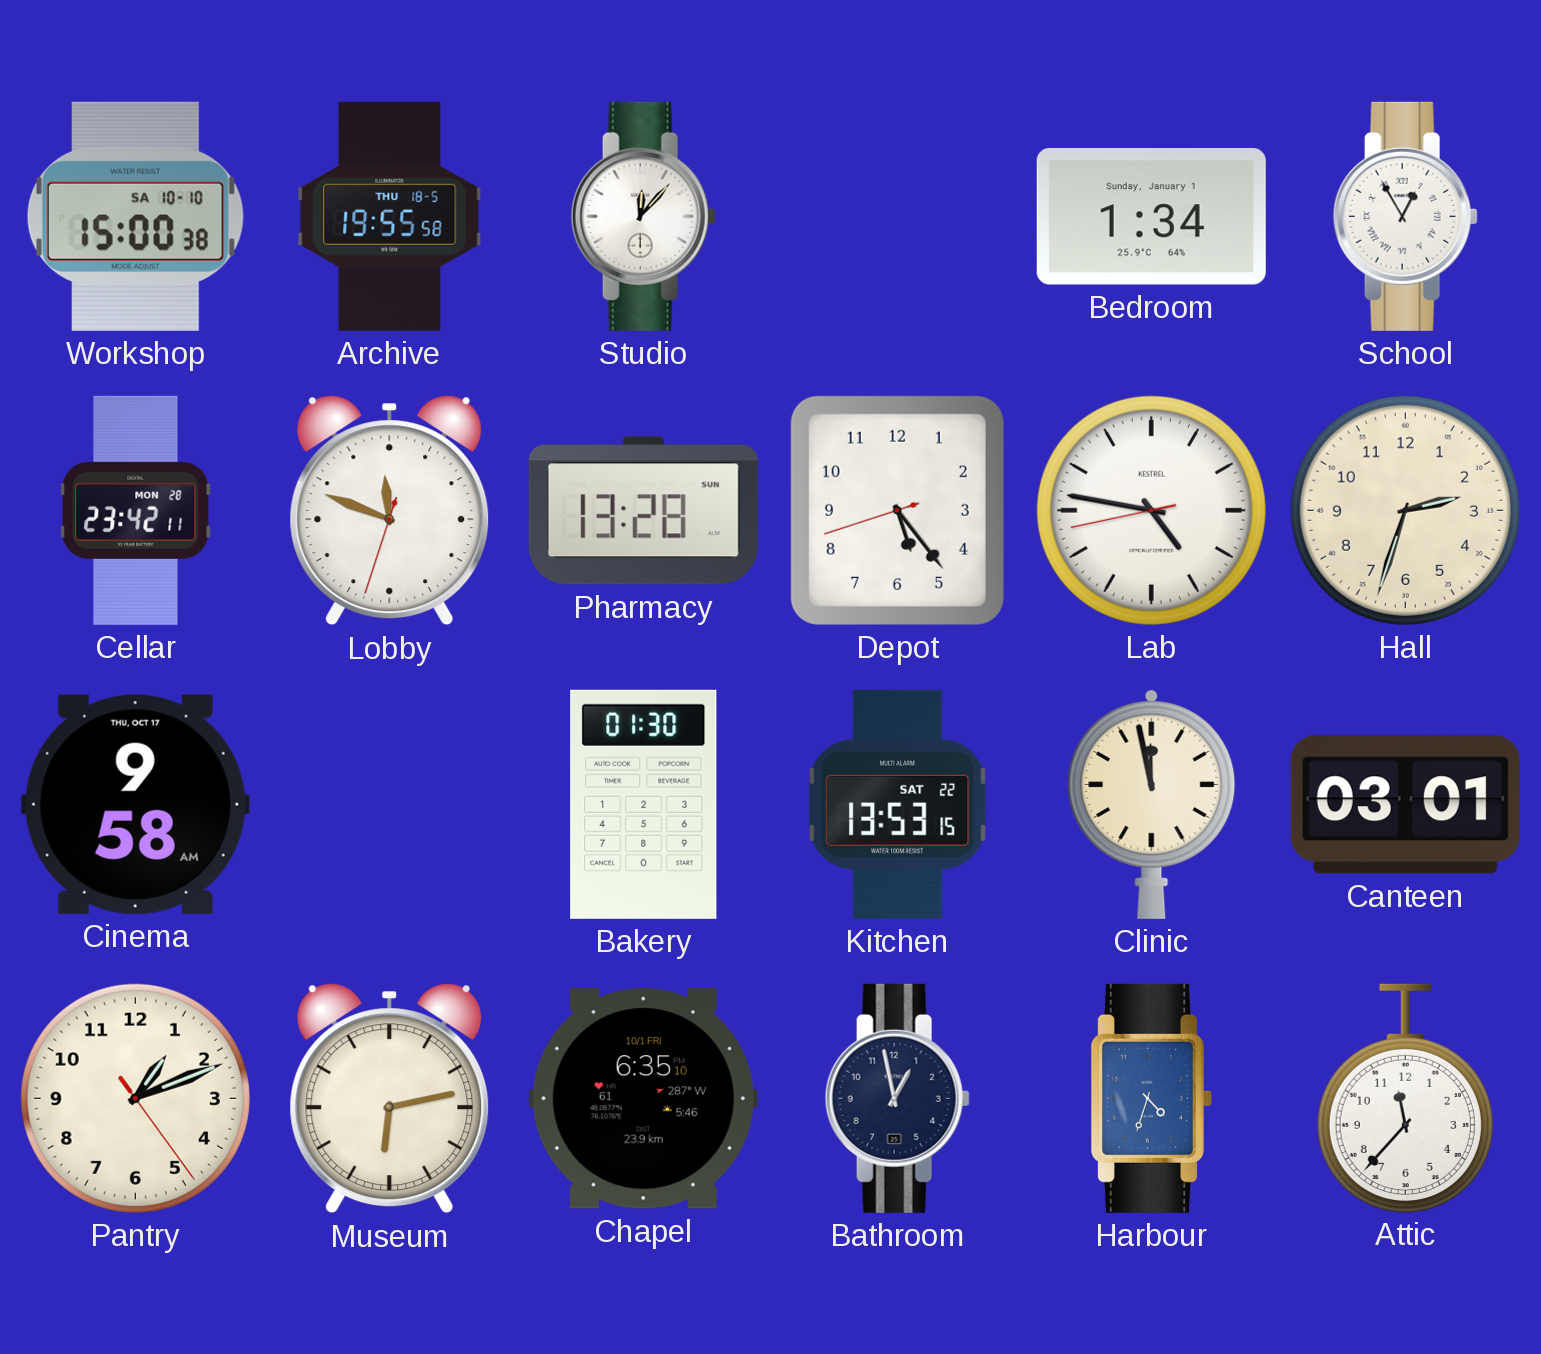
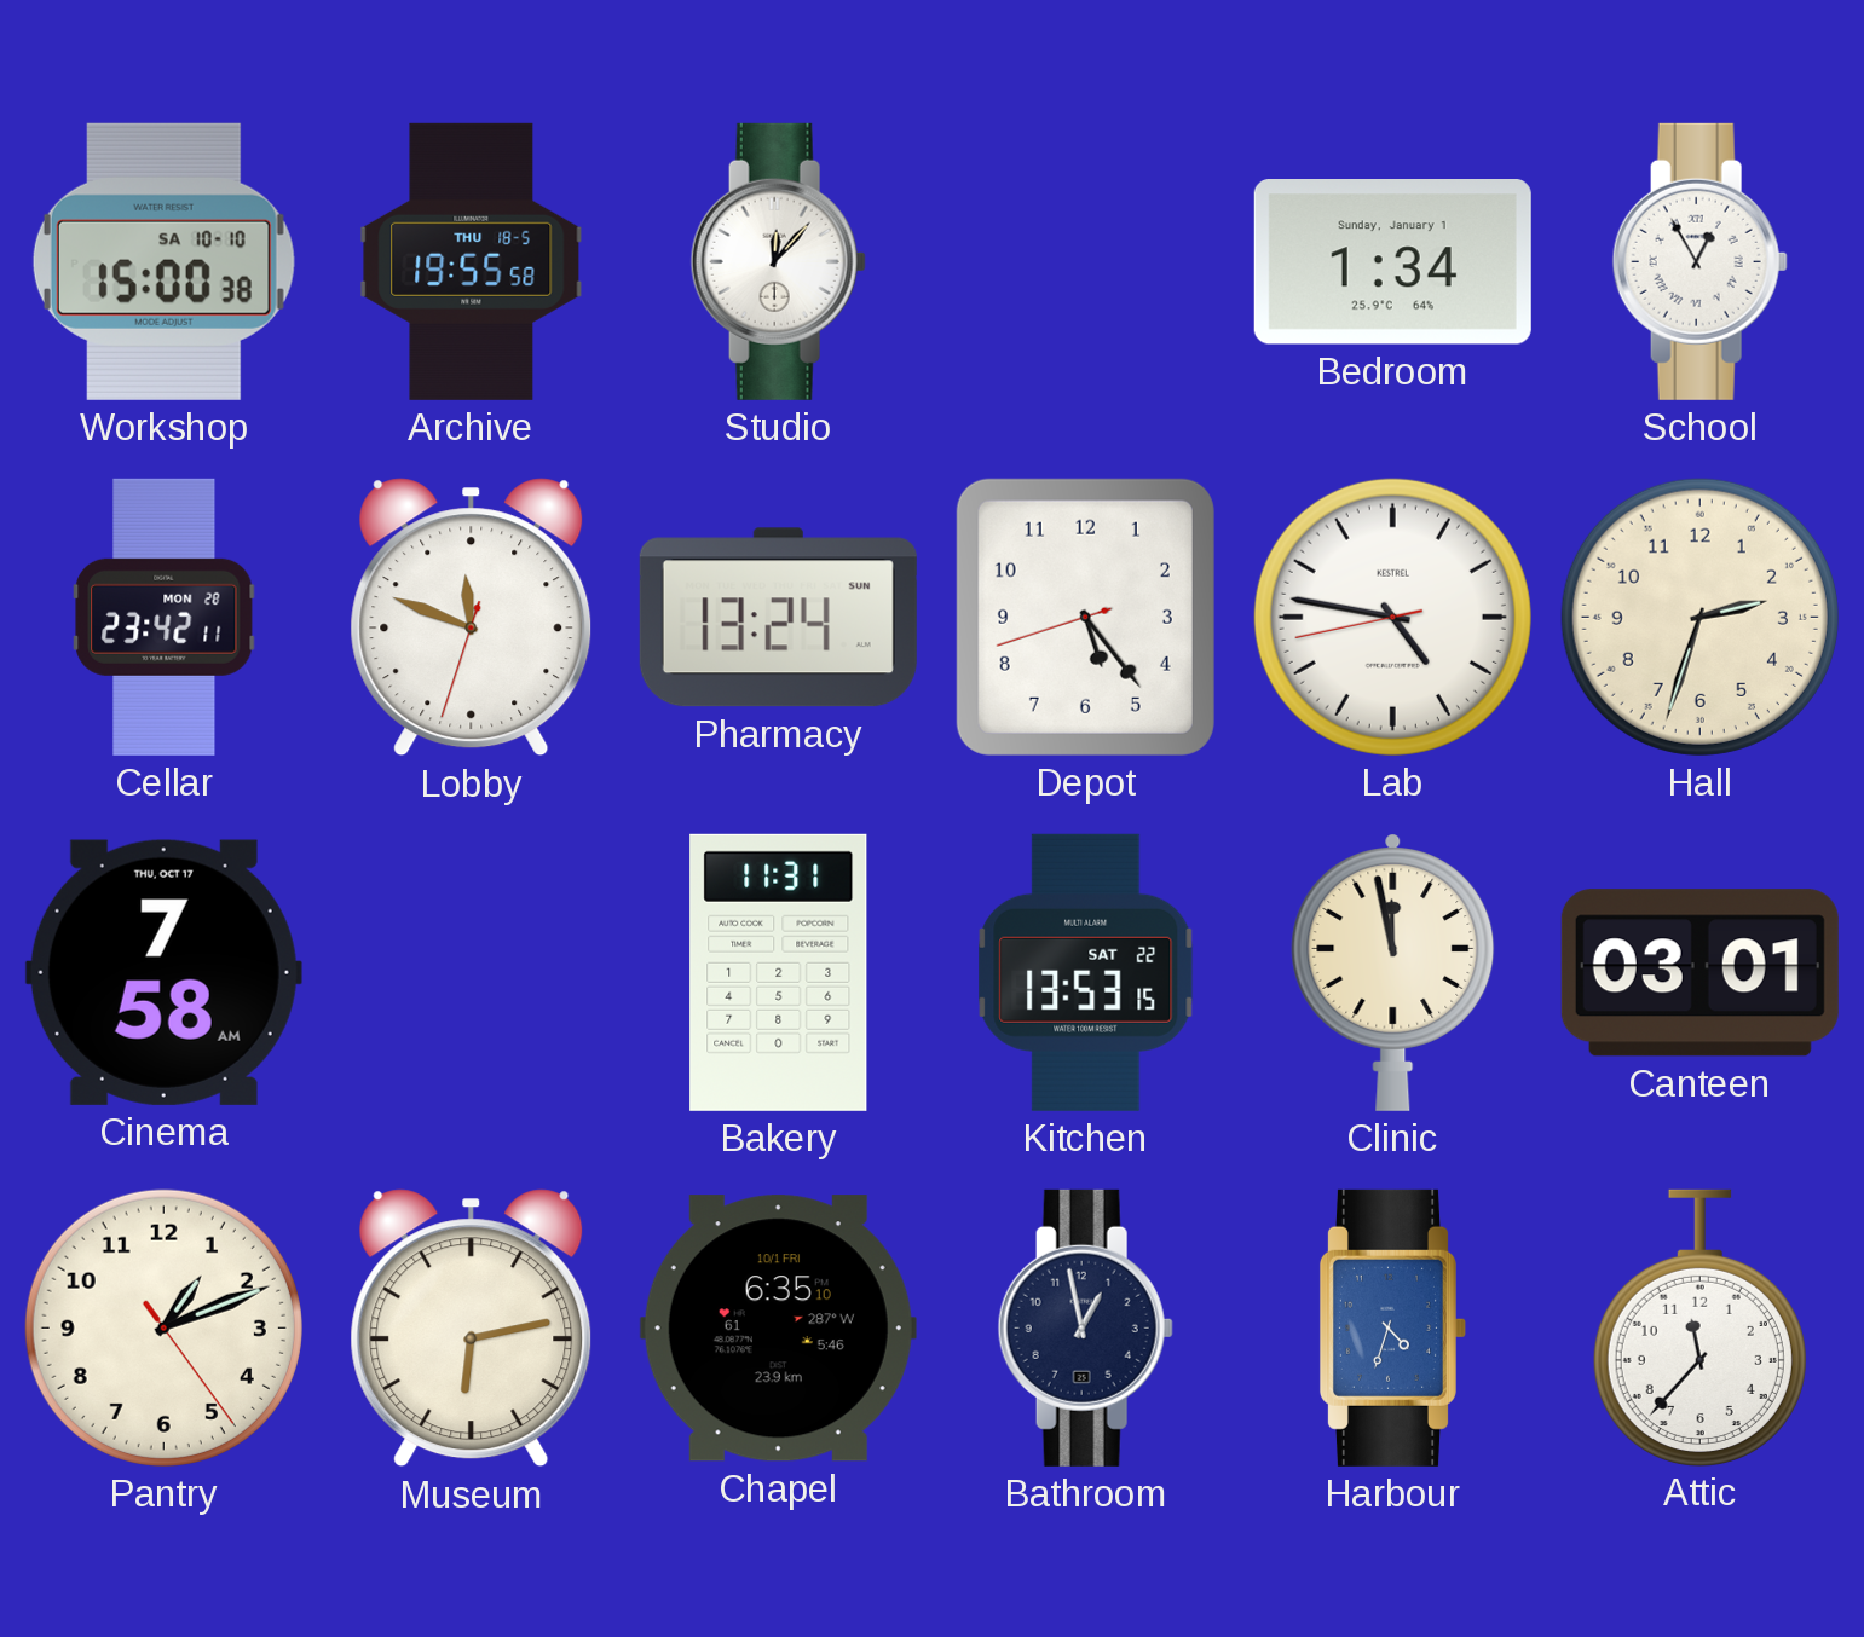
Pharmacy: 13:28 -> 13:24 (778, 618)
Cinema: 9:58 -> 7:58 (163, 972)
Bakery: 01:30 -> 11:31 (779, 972)
